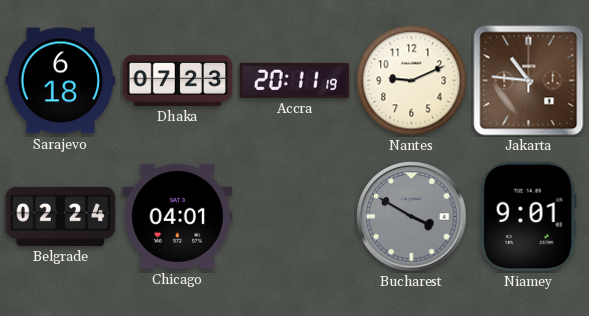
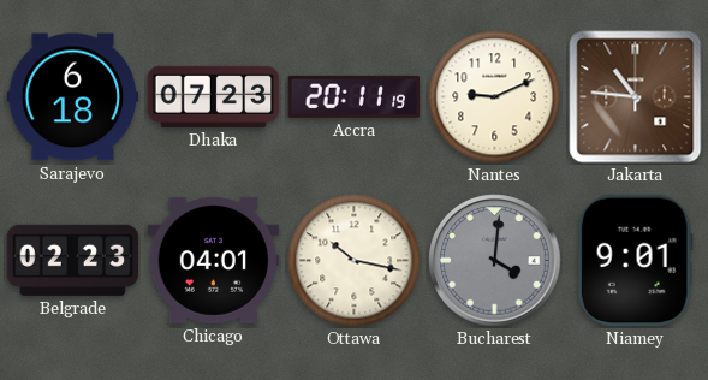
Belgrade: 02:24 -> 02:23 (73, 260)
Ottawa: none -> 10:17 (355, 261)
Bucharest: 3:50 -> 4:01 (495, 261)
